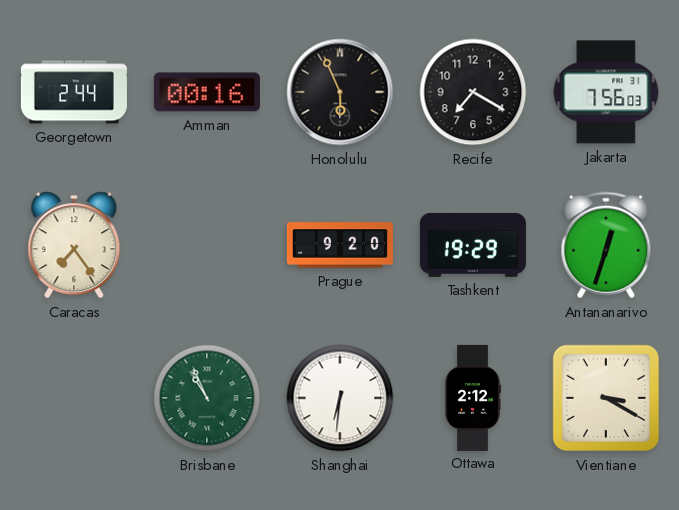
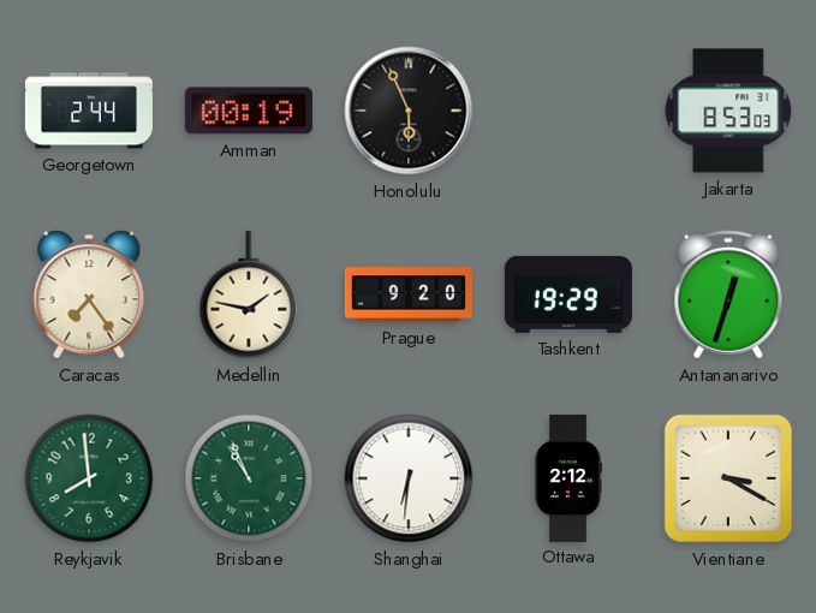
Amman: 00:16 -> 00:19 (249, 111)
Recife: 7:20 -> none (473, 92)
Jakarta: 7:56 -> 8:53 (728, 111)
Medellin: none -> 1:47 (249, 294)
Reykjavik: none -> 7:59 (89, 478)
